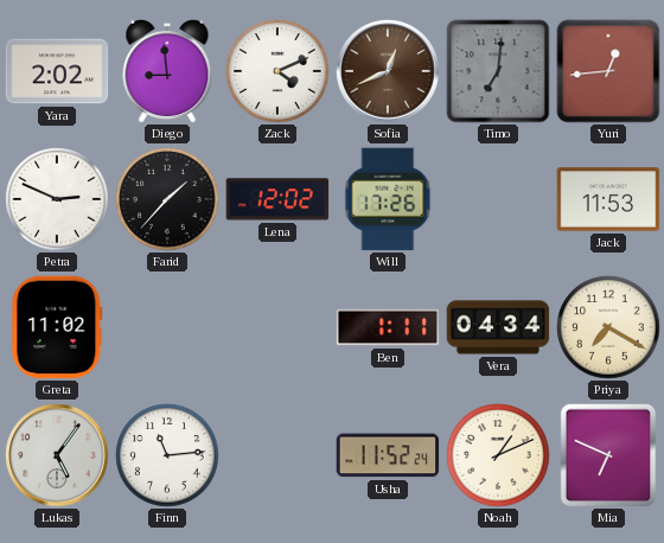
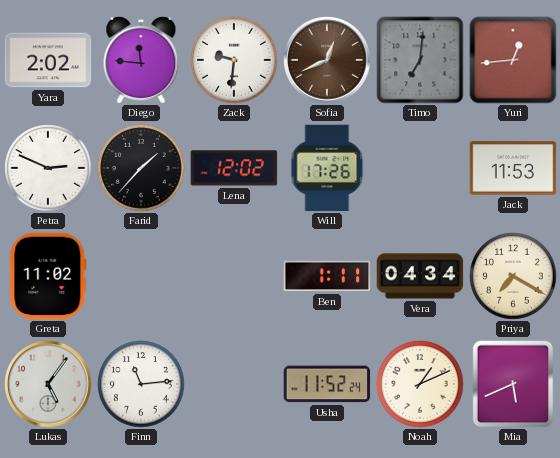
Diego: 8:59 -> 11:46 (141, 59)
Zack: 4:11 -> 9:31 (234, 60)
Mia: 6:49 -> 5:41 (513, 384)
